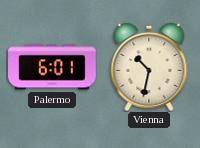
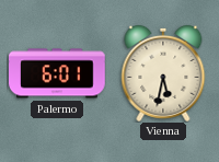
Vienna: 10:32 -> 5:32 (163, 73)
